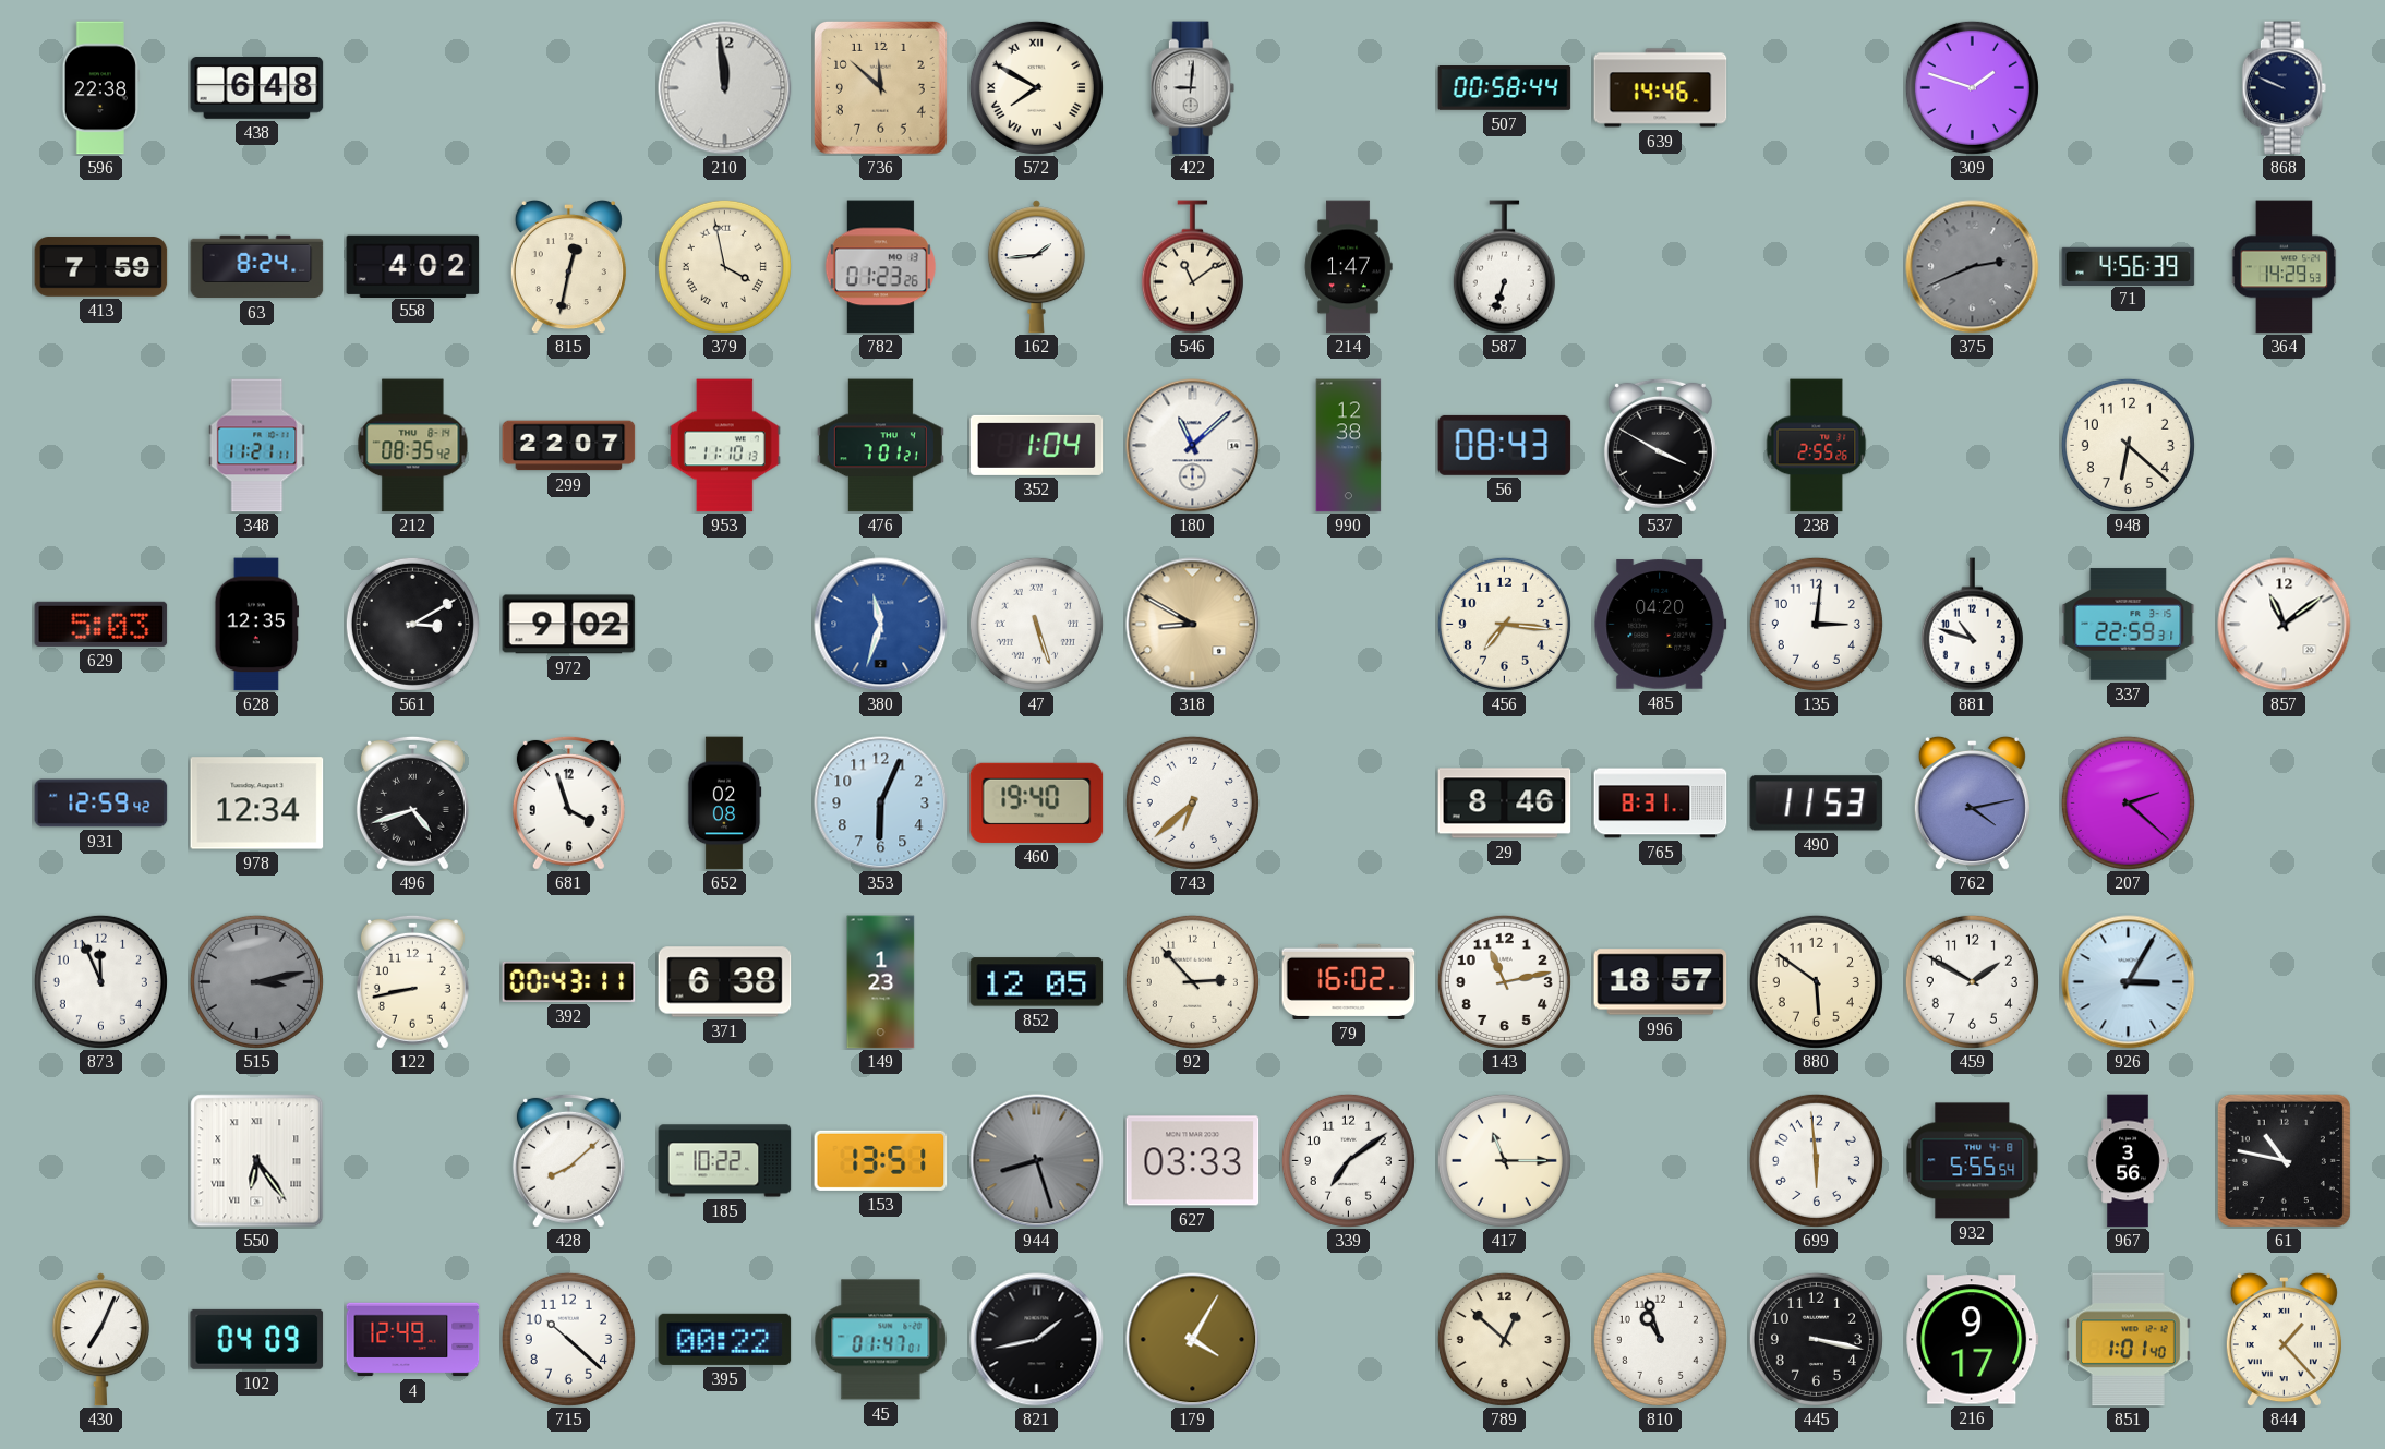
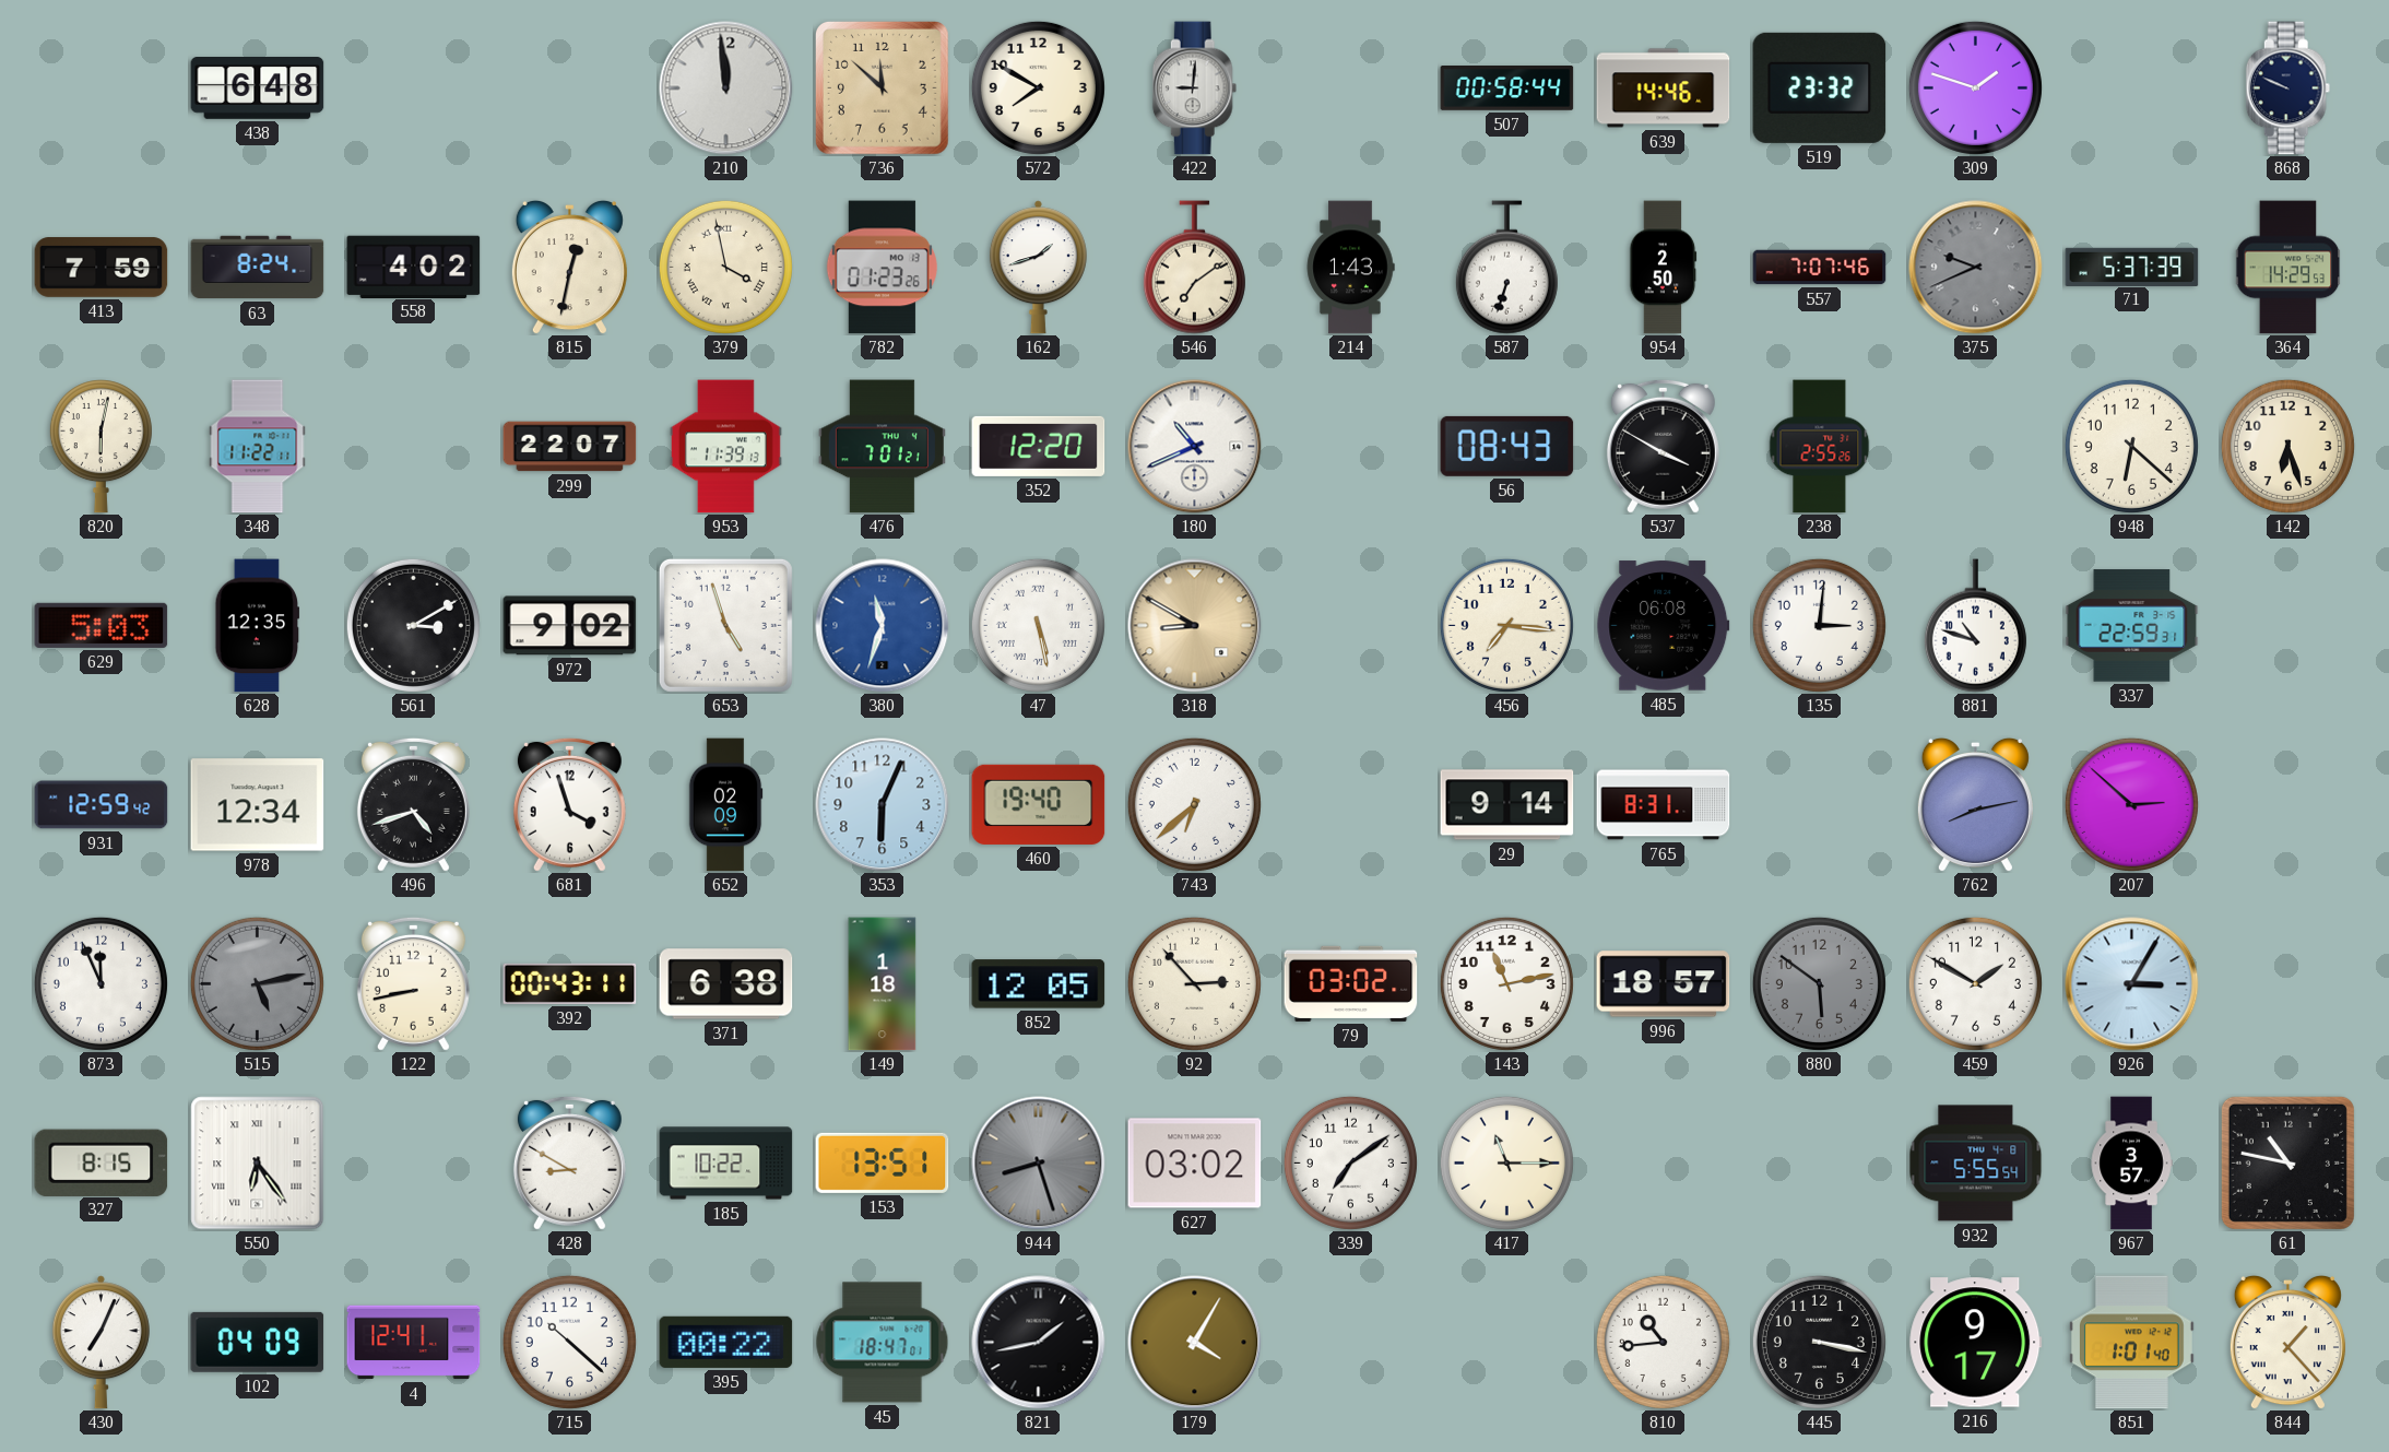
596: 22:38 -> none (100, 88)
572 numerals: Roman -> Arabic (1038, 87)
519: none -> 23:32 (1820, 87)
162: 1:44 -> 1:42 (1038, 268)
546: 11:09 -> 7:09 (1194, 268)
214: 1:47 -> 1:43 (1350, 268)
954: none -> 2:50 (1664, 268)
557: none -> 7:07 (1820, 268)
375: 2:41 -> 9:41 (1976, 268)
71: 4:56 -> 5:37 (2132, 267)
820: none -> 6:02 (100, 447)
348: 11:21 -> 11:22 (258, 447)
212: 08:35 -> none (413, 446)
953: 11:10 -> 11:39 (725, 447)
352: 1:04 -> 12:20 (1039, 446)
180: 11:08 -> 10:41 (1195, 447)
990: 12:38 -> none (1349, 446)
142: none -> 6:27 (2287, 446)
653: none -> 4:57 (725, 625)
47: 5:27 -> 5:28 (1038, 625)
485: 04:20 -> 06:08 (1664, 626)
857: 11:09 -> none (2285, 625)
652: 02:08 -> 02:09 (725, 805)
29: 8:46 -> 9:14 (1507, 805)
490: 11:53 -> none (1817, 804)
762: 4:13 -> 8:13 (1975, 804)
207: 2:22 -> 2:52 (2131, 804)
515: 3:13 -> 5:13 (257, 983)
149: 1:23 -> 1:18 (883, 984)
79: 16:02 -> 03:02 (1351, 983)
880 dial: cream -> grey (1819, 983)
327: none -> 8:15 (102, 1162)
428: 8:08 -> 8:50 (569, 1162)
627: 03:33 -> 03:02 (1195, 1164)
699: 5:59 -> none (1816, 1160)
967: 3:56 -> 3:57 (2131, 1164)
4: 12:49 -> 12:41 (414, 1343)
45: 01:47 -> 18:47 (883, 1343)
789: 12:52 -> none (1504, 1339)
810: 10:57 -> 10:44 (1663, 1342)
